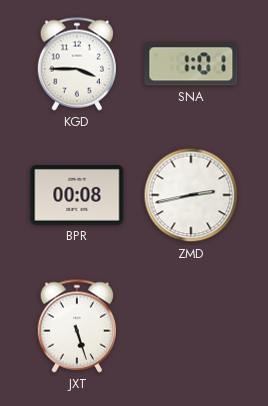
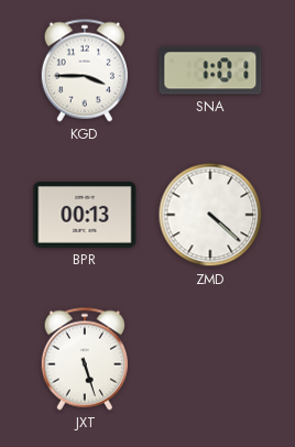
BPR: 00:08 -> 00:13 (85, 216)
ZMD: 2:43 -> 4:22 (210, 215)
